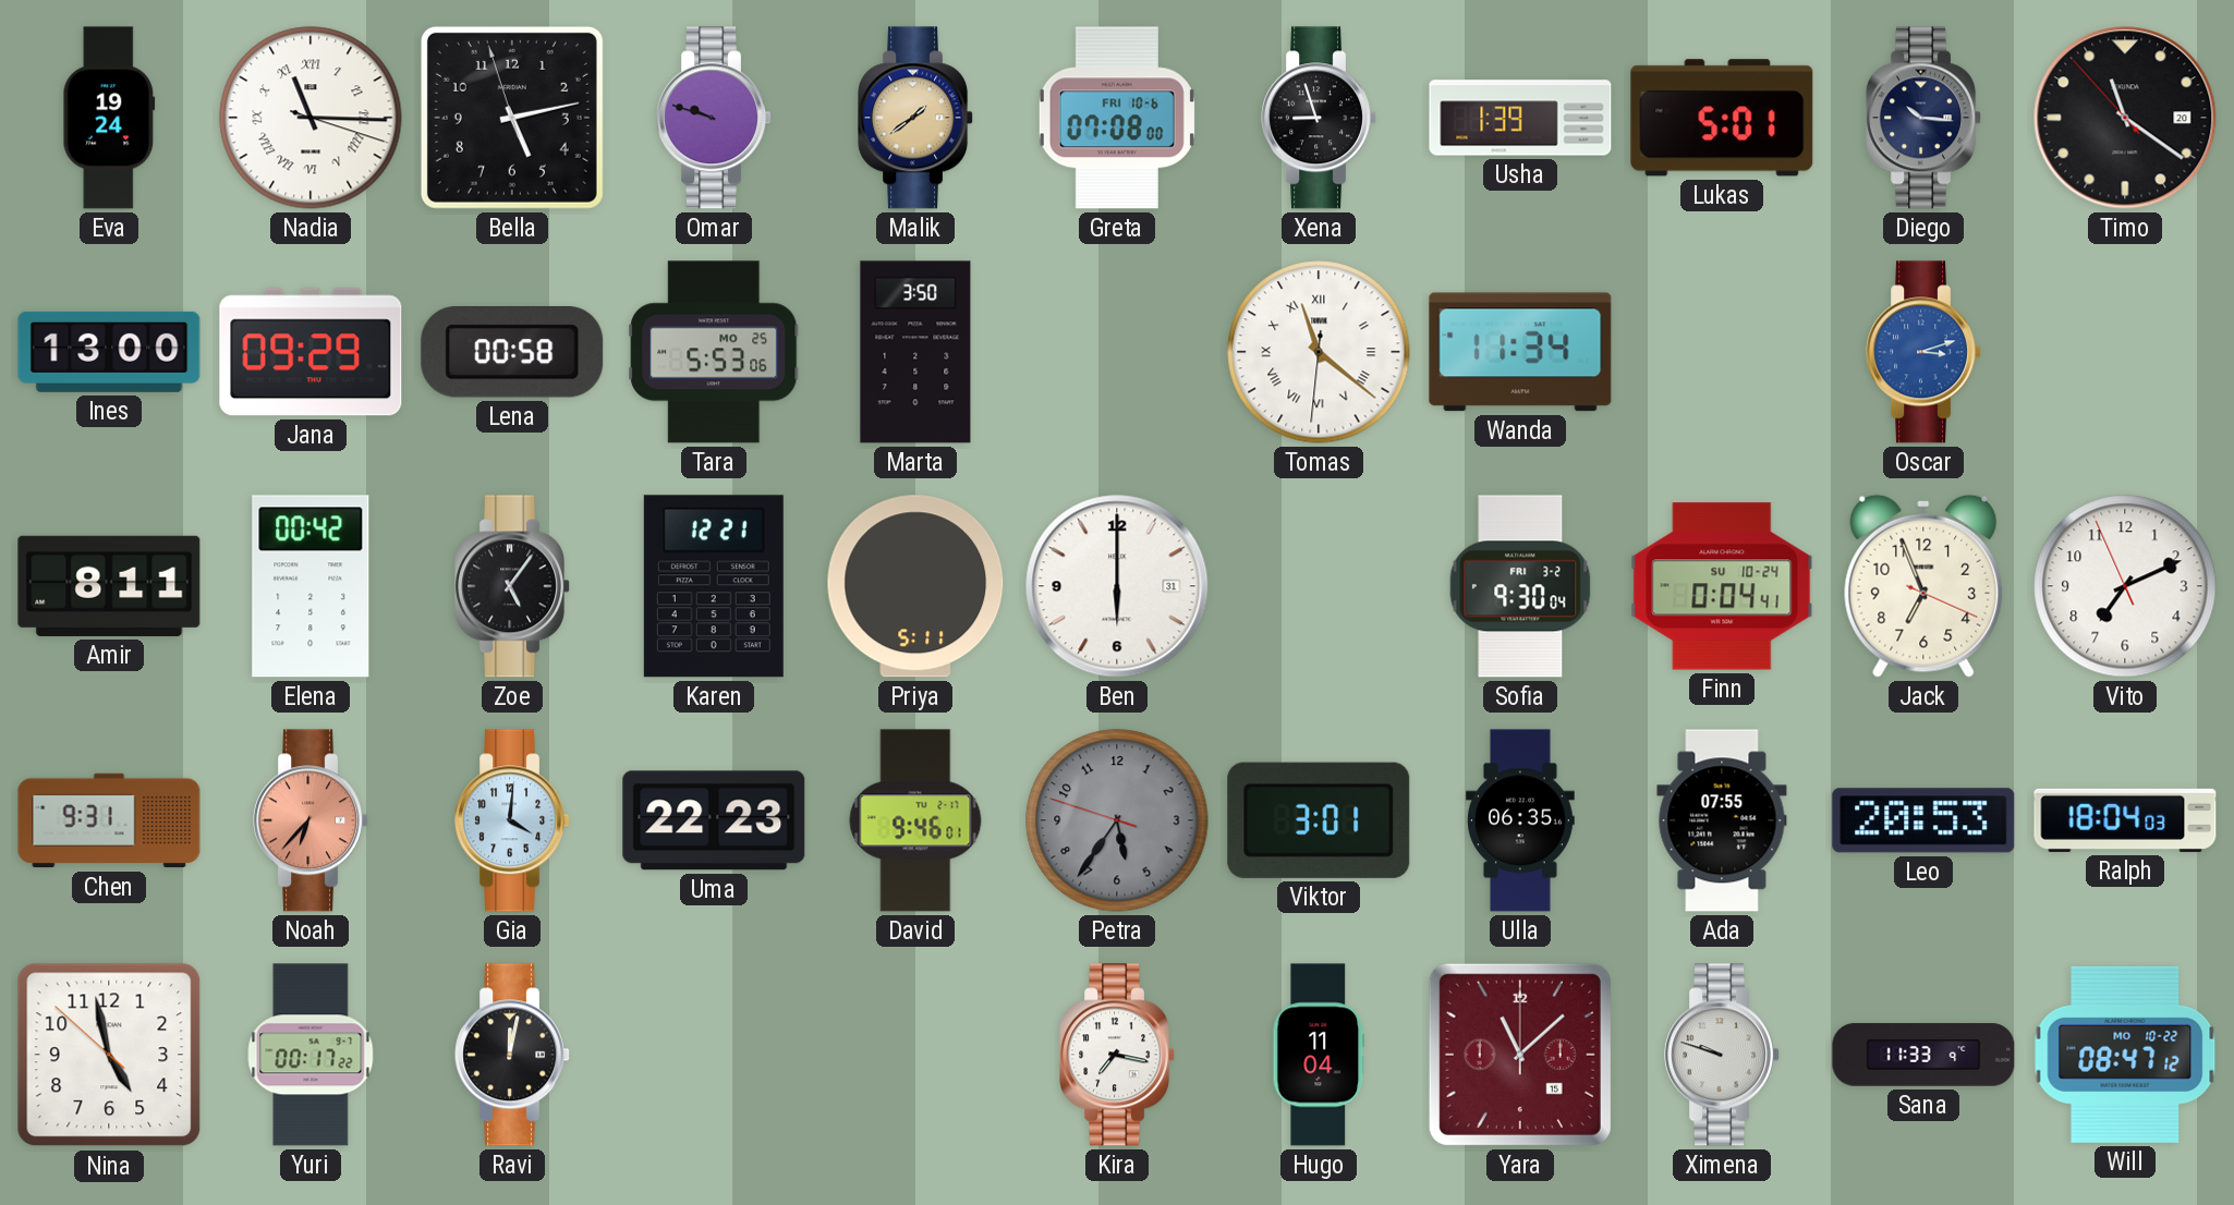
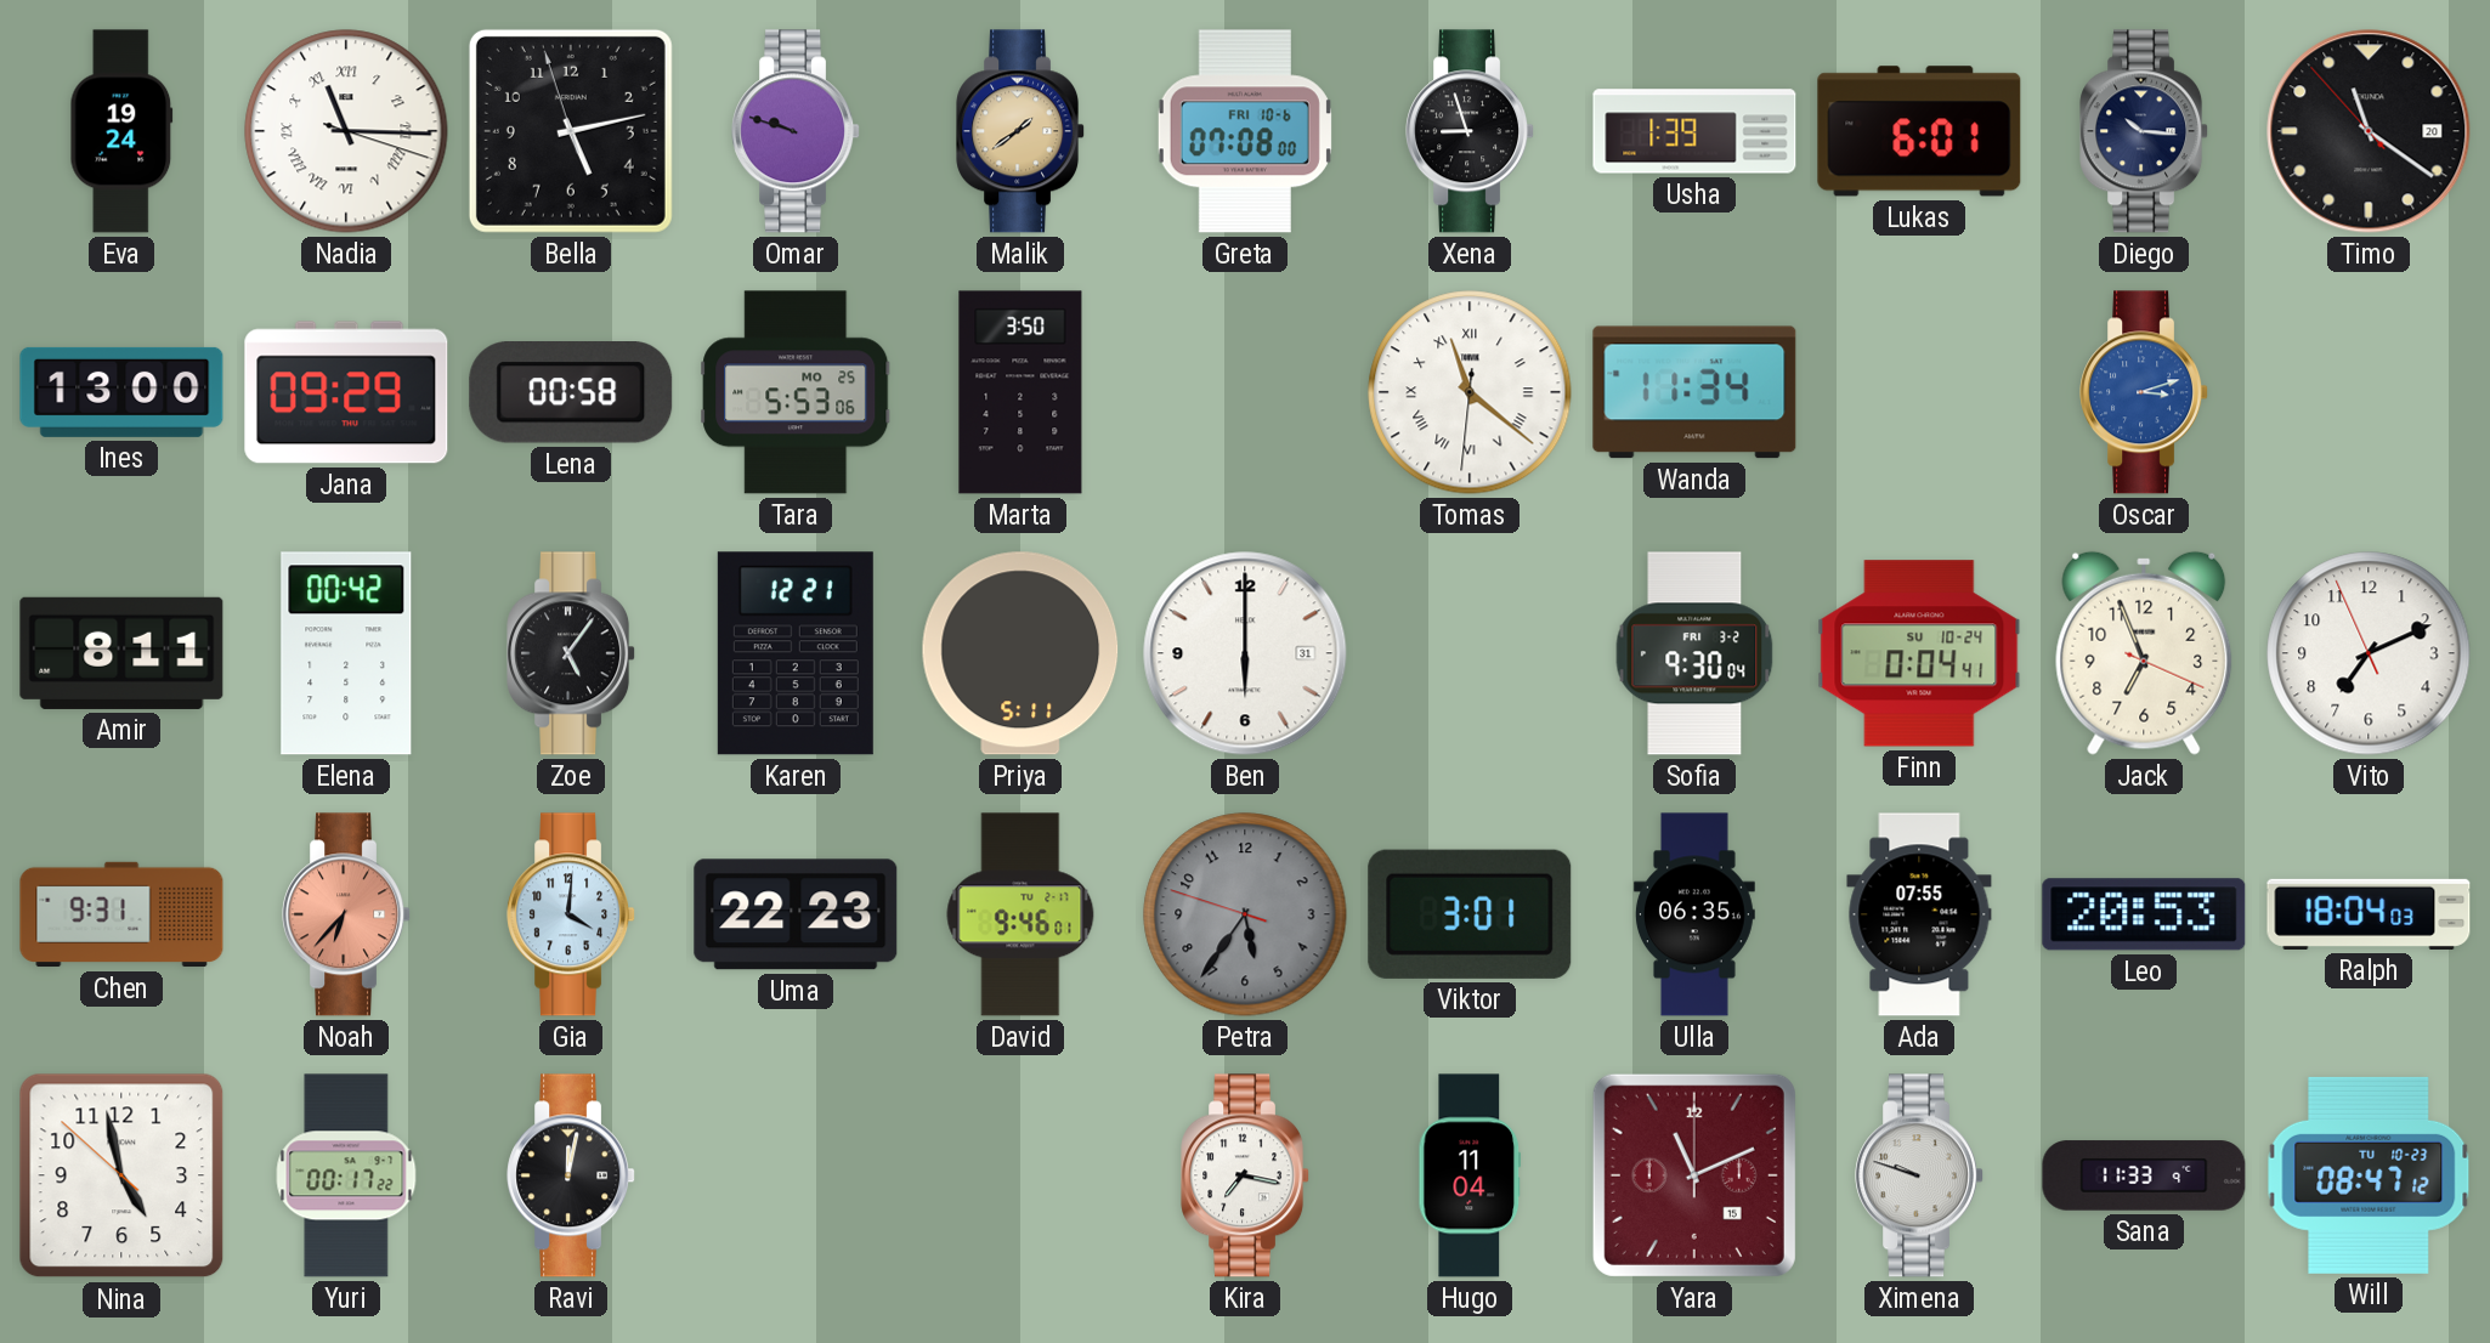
Lukas: 5:01 -> 6:01 (1919, 131)
Yara: 11:08 -> 11:11 (1694, 1175)
Will date: MO 10-22 -> TU 10-23 (2369, 1175)
